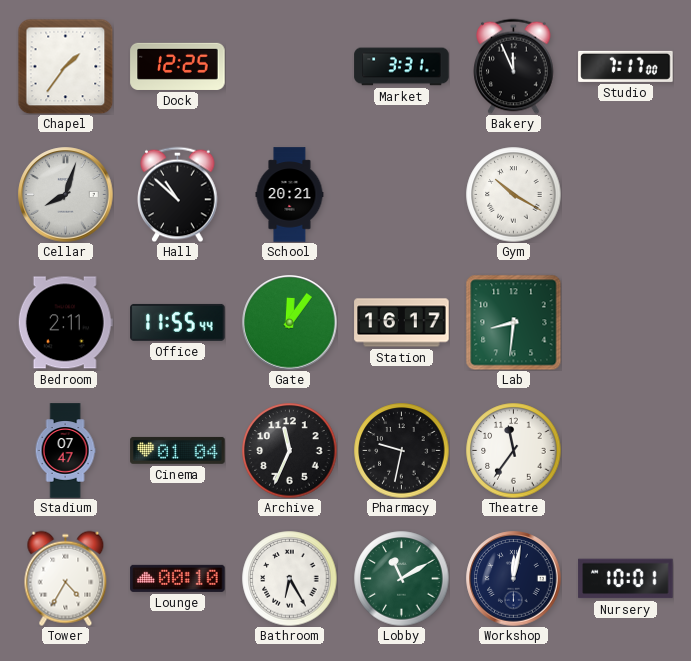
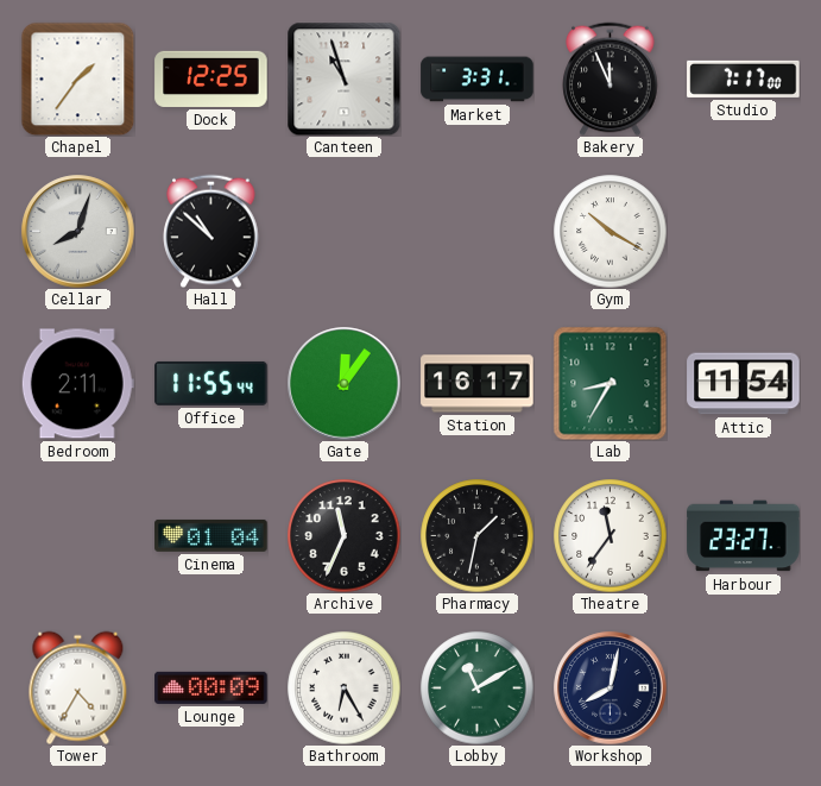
Canteen: none -> 10:57 (343, 78)
School: 20:21 -> none (290, 195)
Lab: 8:31 -> 8:35 (610, 383)
Attic: none -> 11:54 (744, 384)
Stadium: 07:47 -> none (65, 451)
Pharmacy: 9:32 -> 1:32 (476, 535)
Harbour: none -> 23:27 (744, 536)
Lounge: 00:10 -> 00:09 (211, 687)
Workshop: 12:02 -> 8:02 (611, 688)
Nursery: 10:01 -> none (626, 579)
